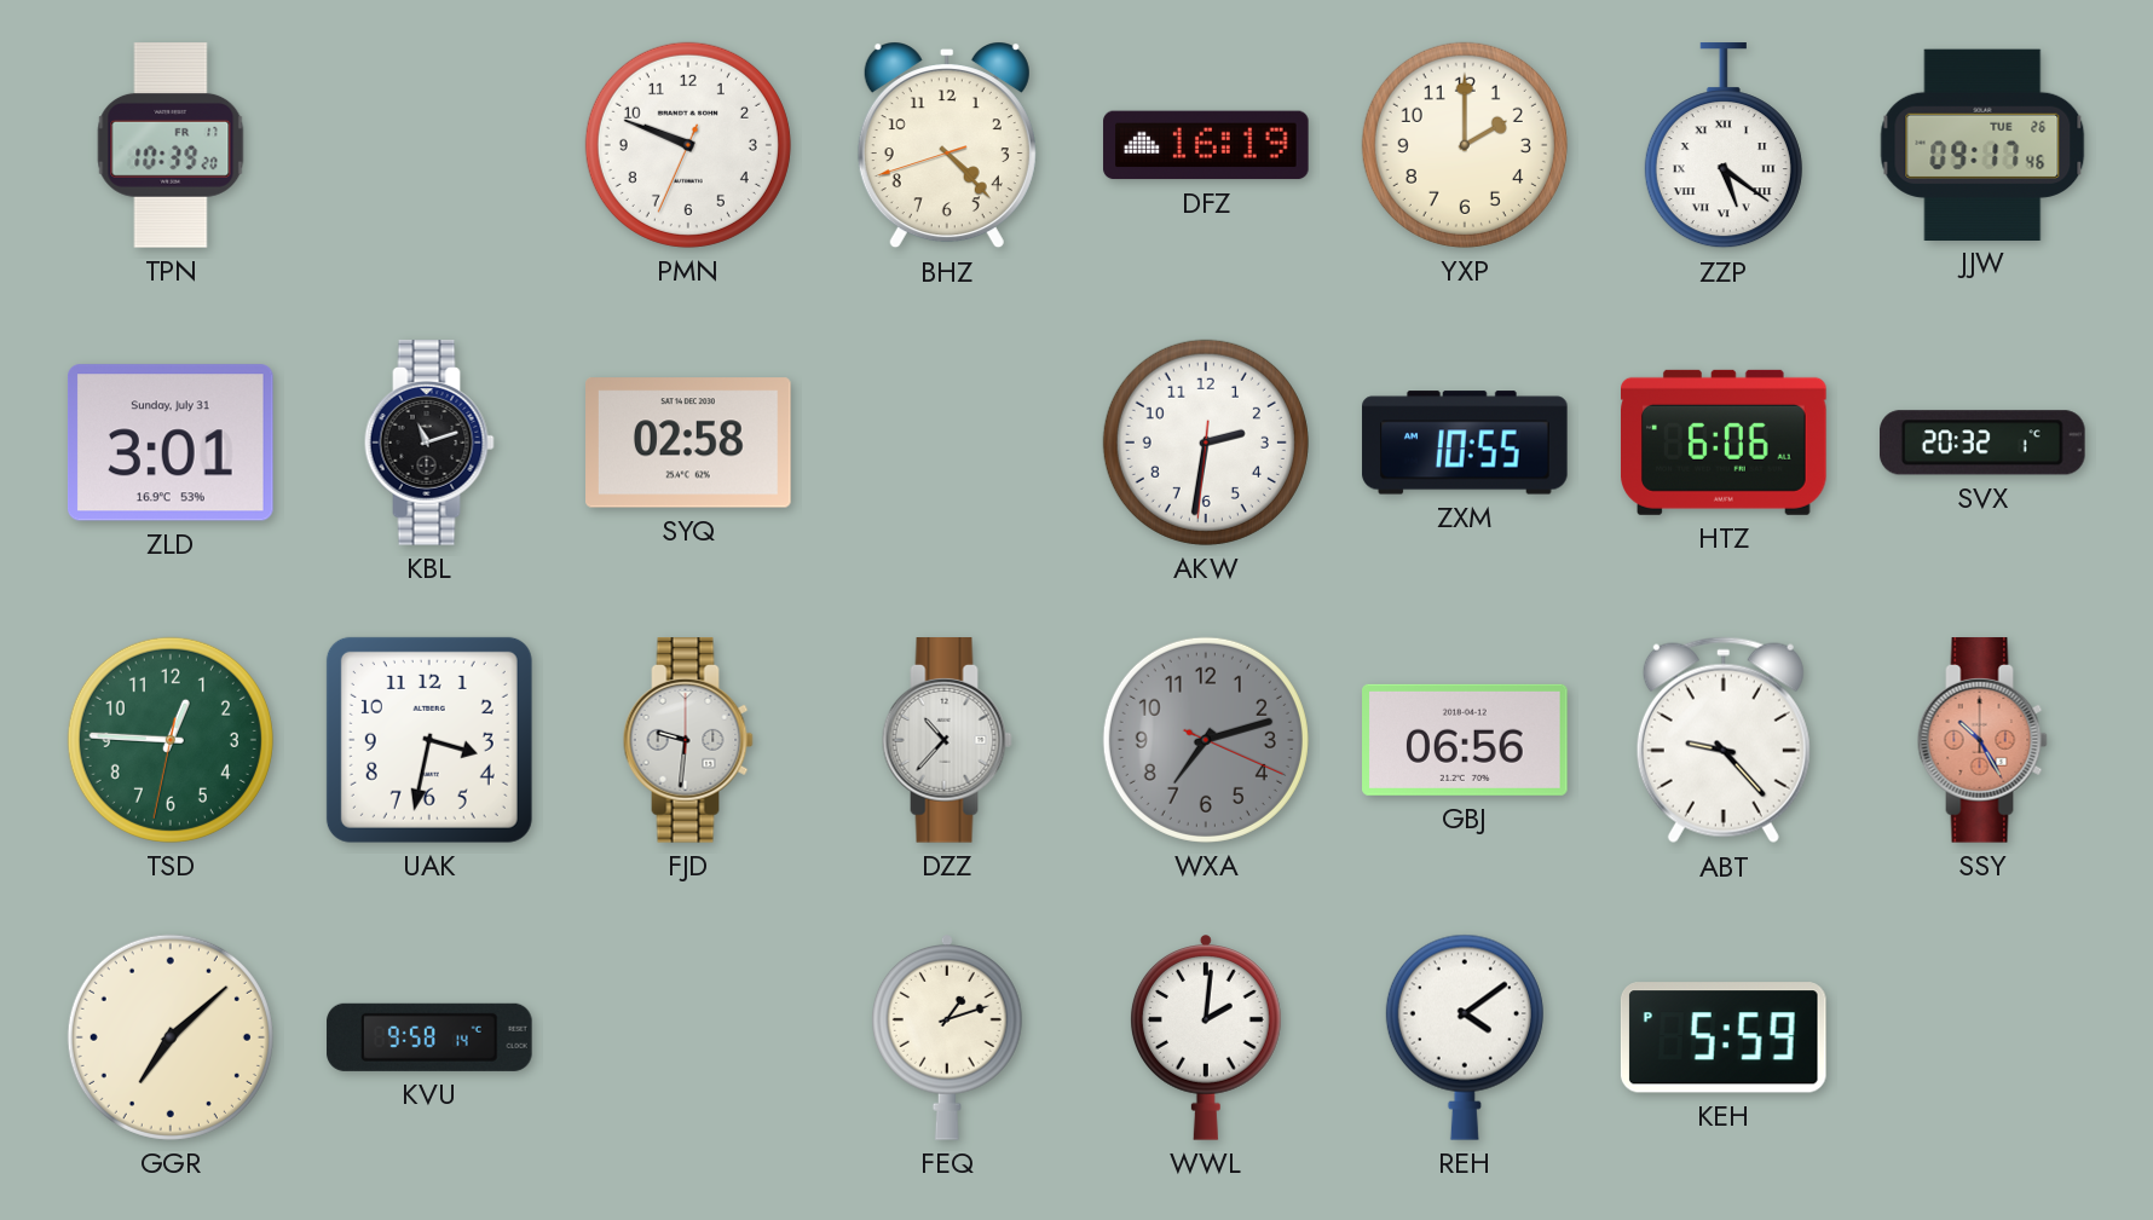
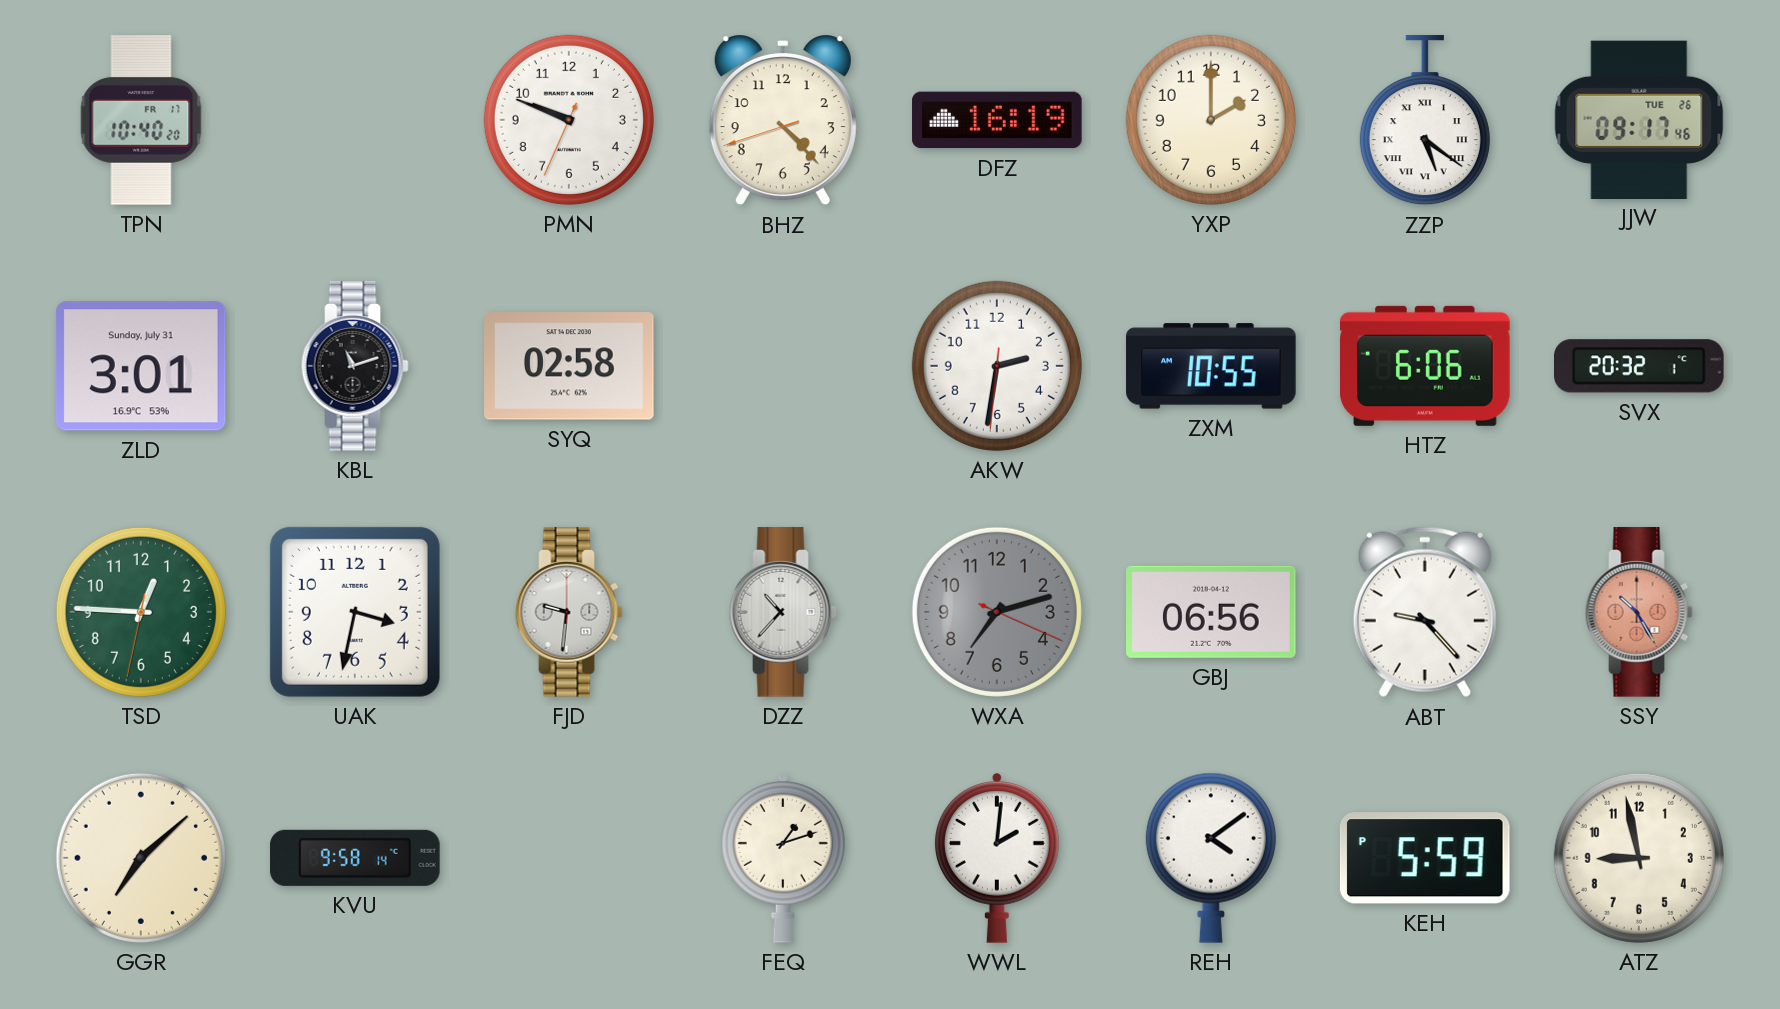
TPN: 10:39 -> 10:40 (141, 120)
ATZ: none -> 8:58 (1639, 858)
